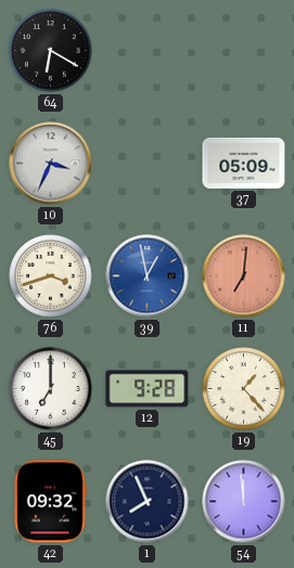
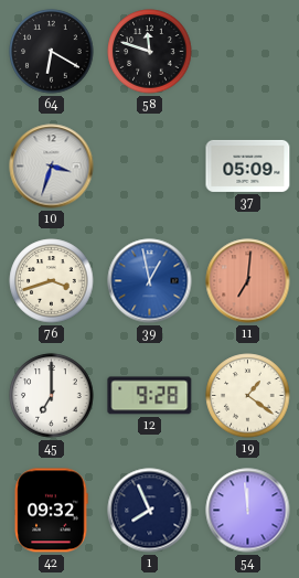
58: none -> 11:48 (150, 52)
10: 3:34 -> 3:33 (52, 167)
19: 1:23 -> 1:21 (248, 396)
